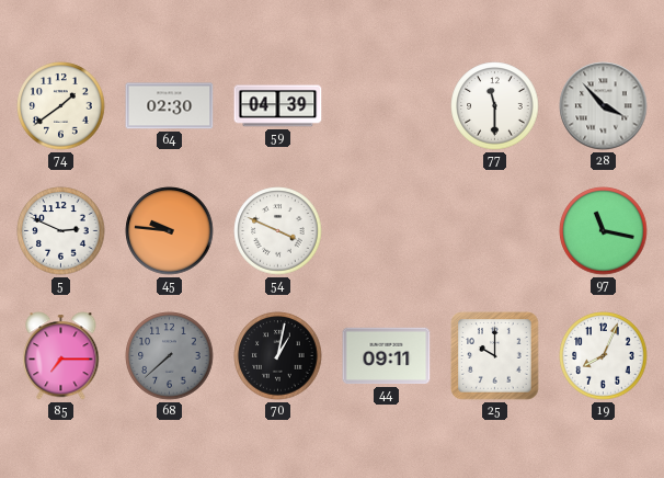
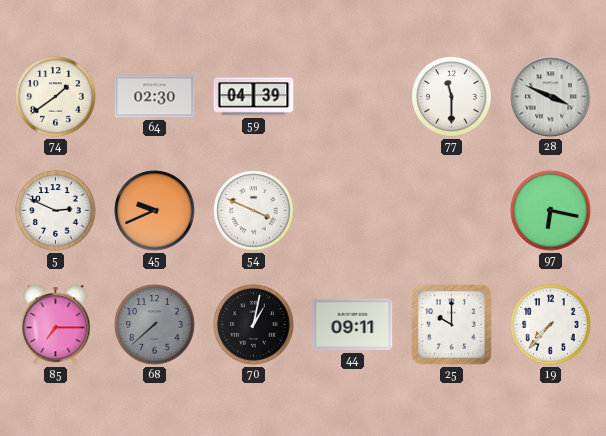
28: 3:53 -> 3:49 (551, 97)
45: 9:46 -> 9:41 (155, 211)
97: 11:17 -> 6:17 (551, 211)
19: 8:04 -> 7:37 (551, 325)
